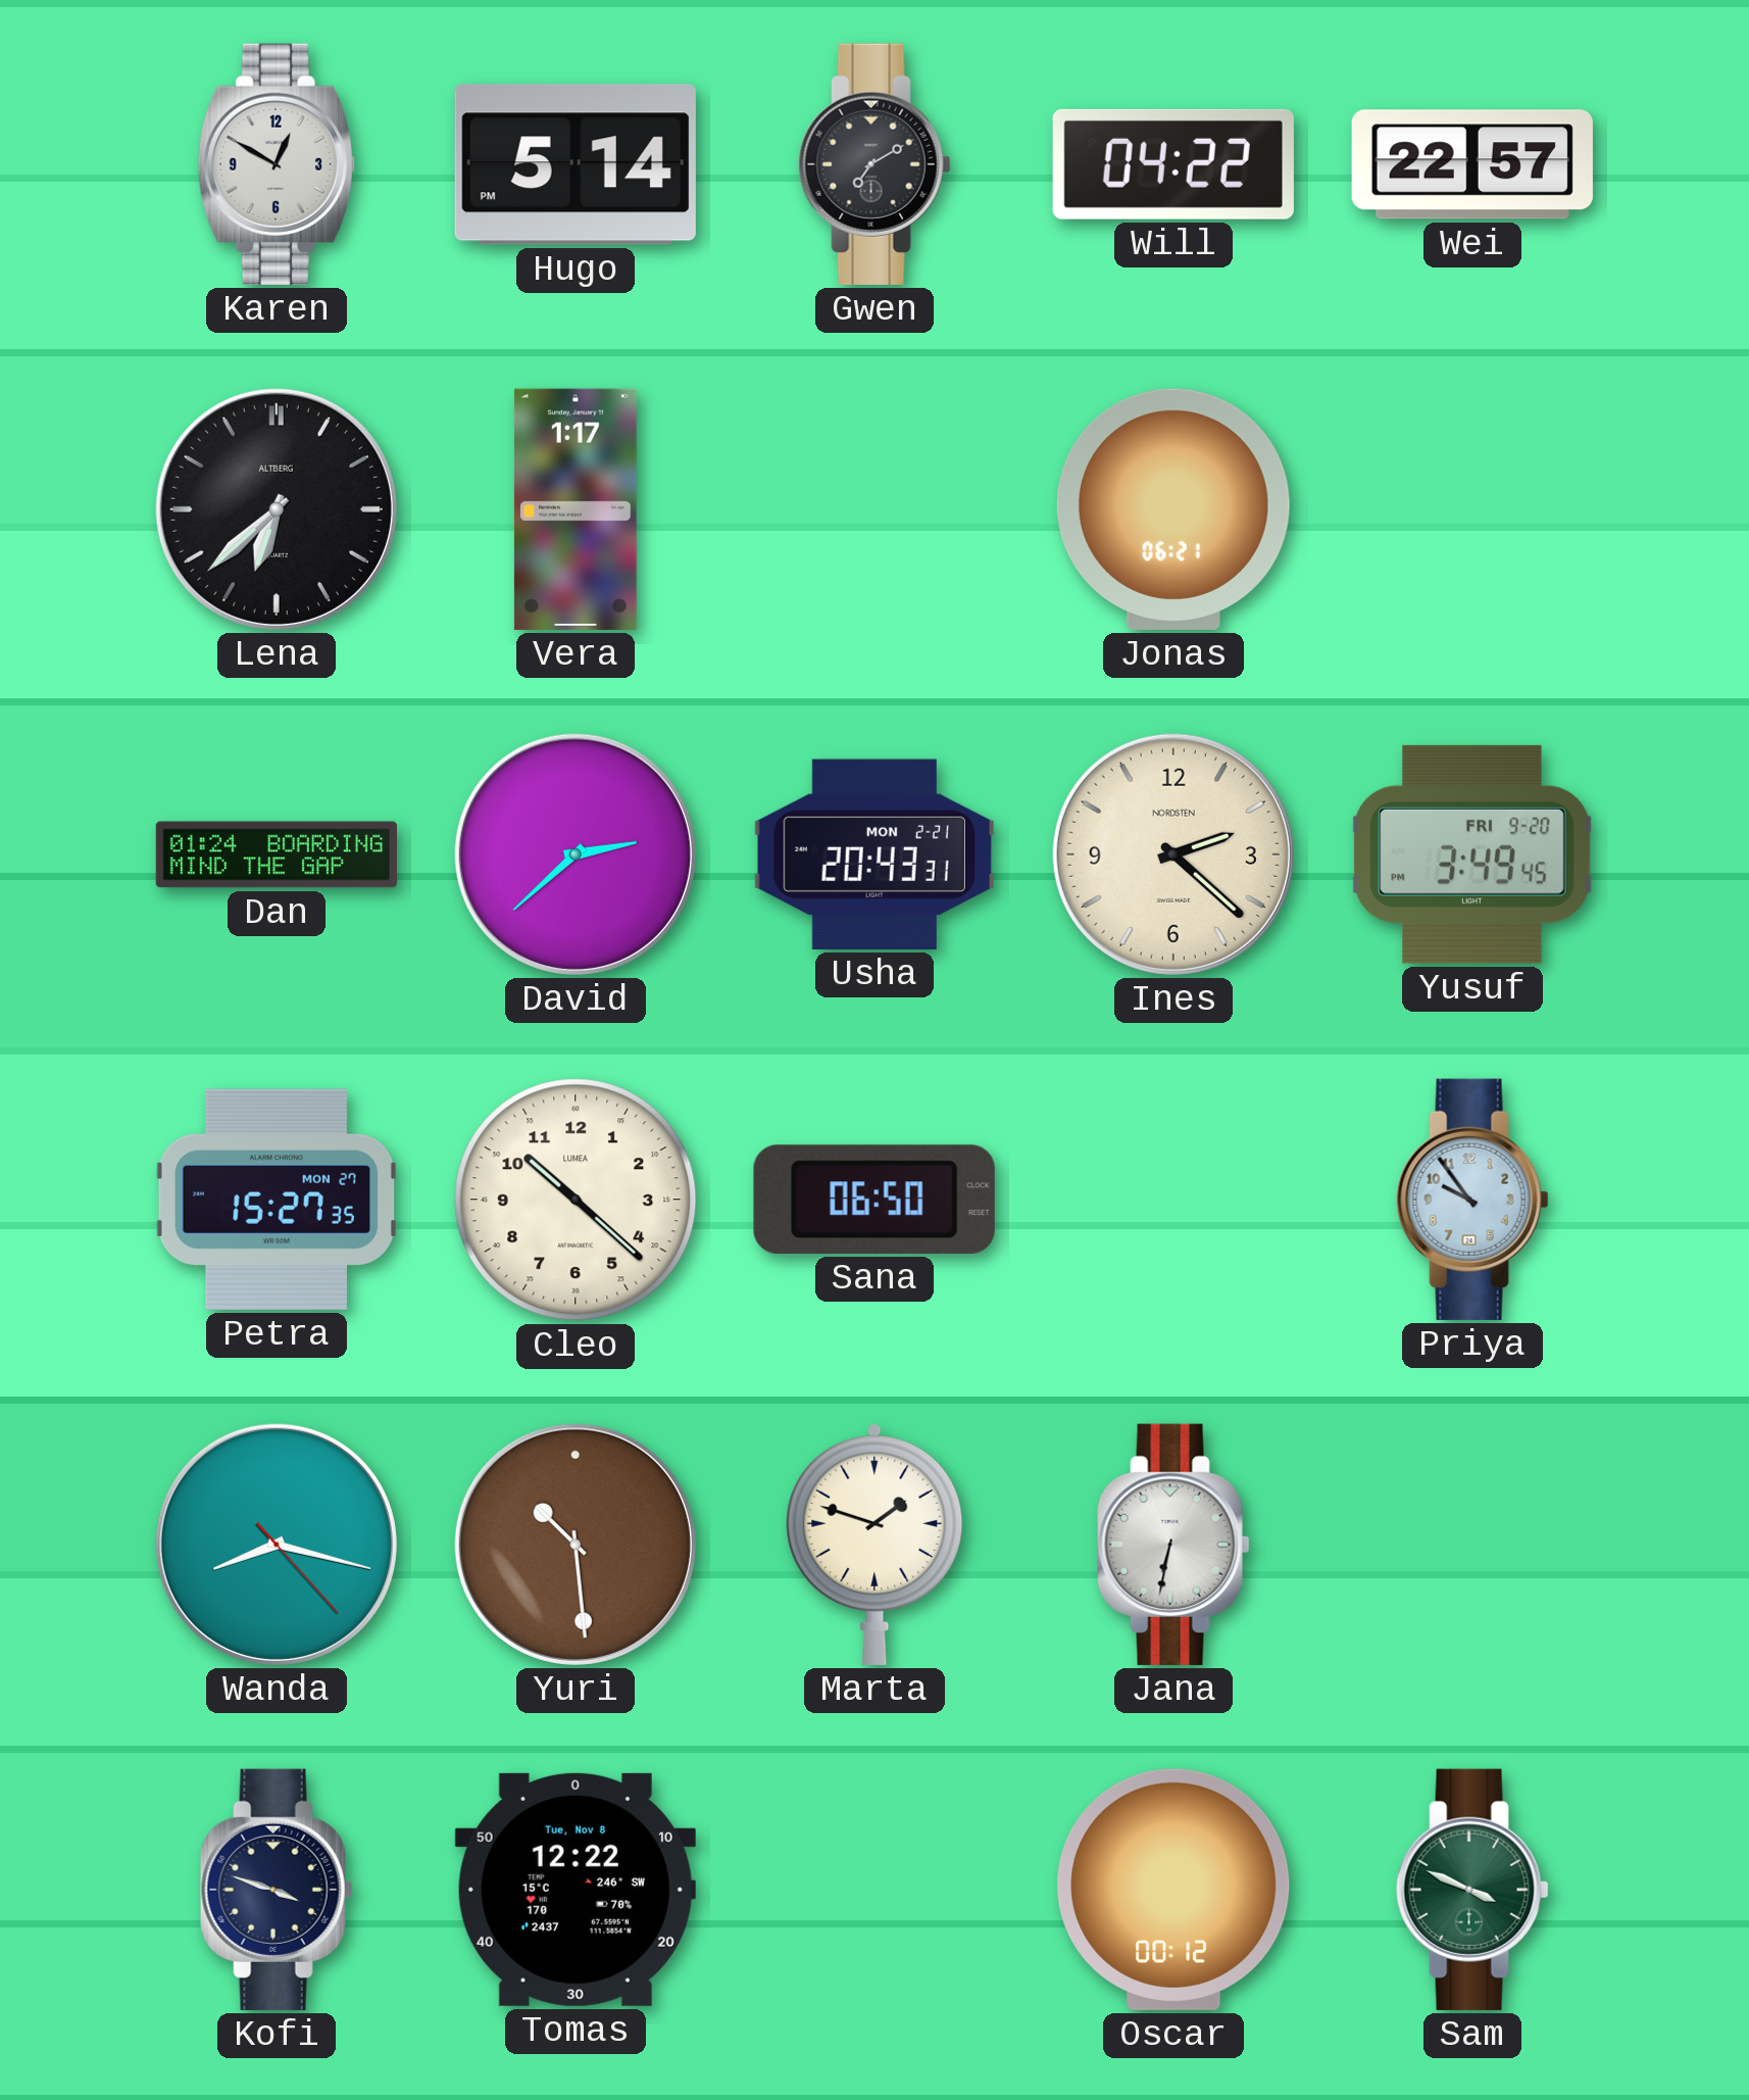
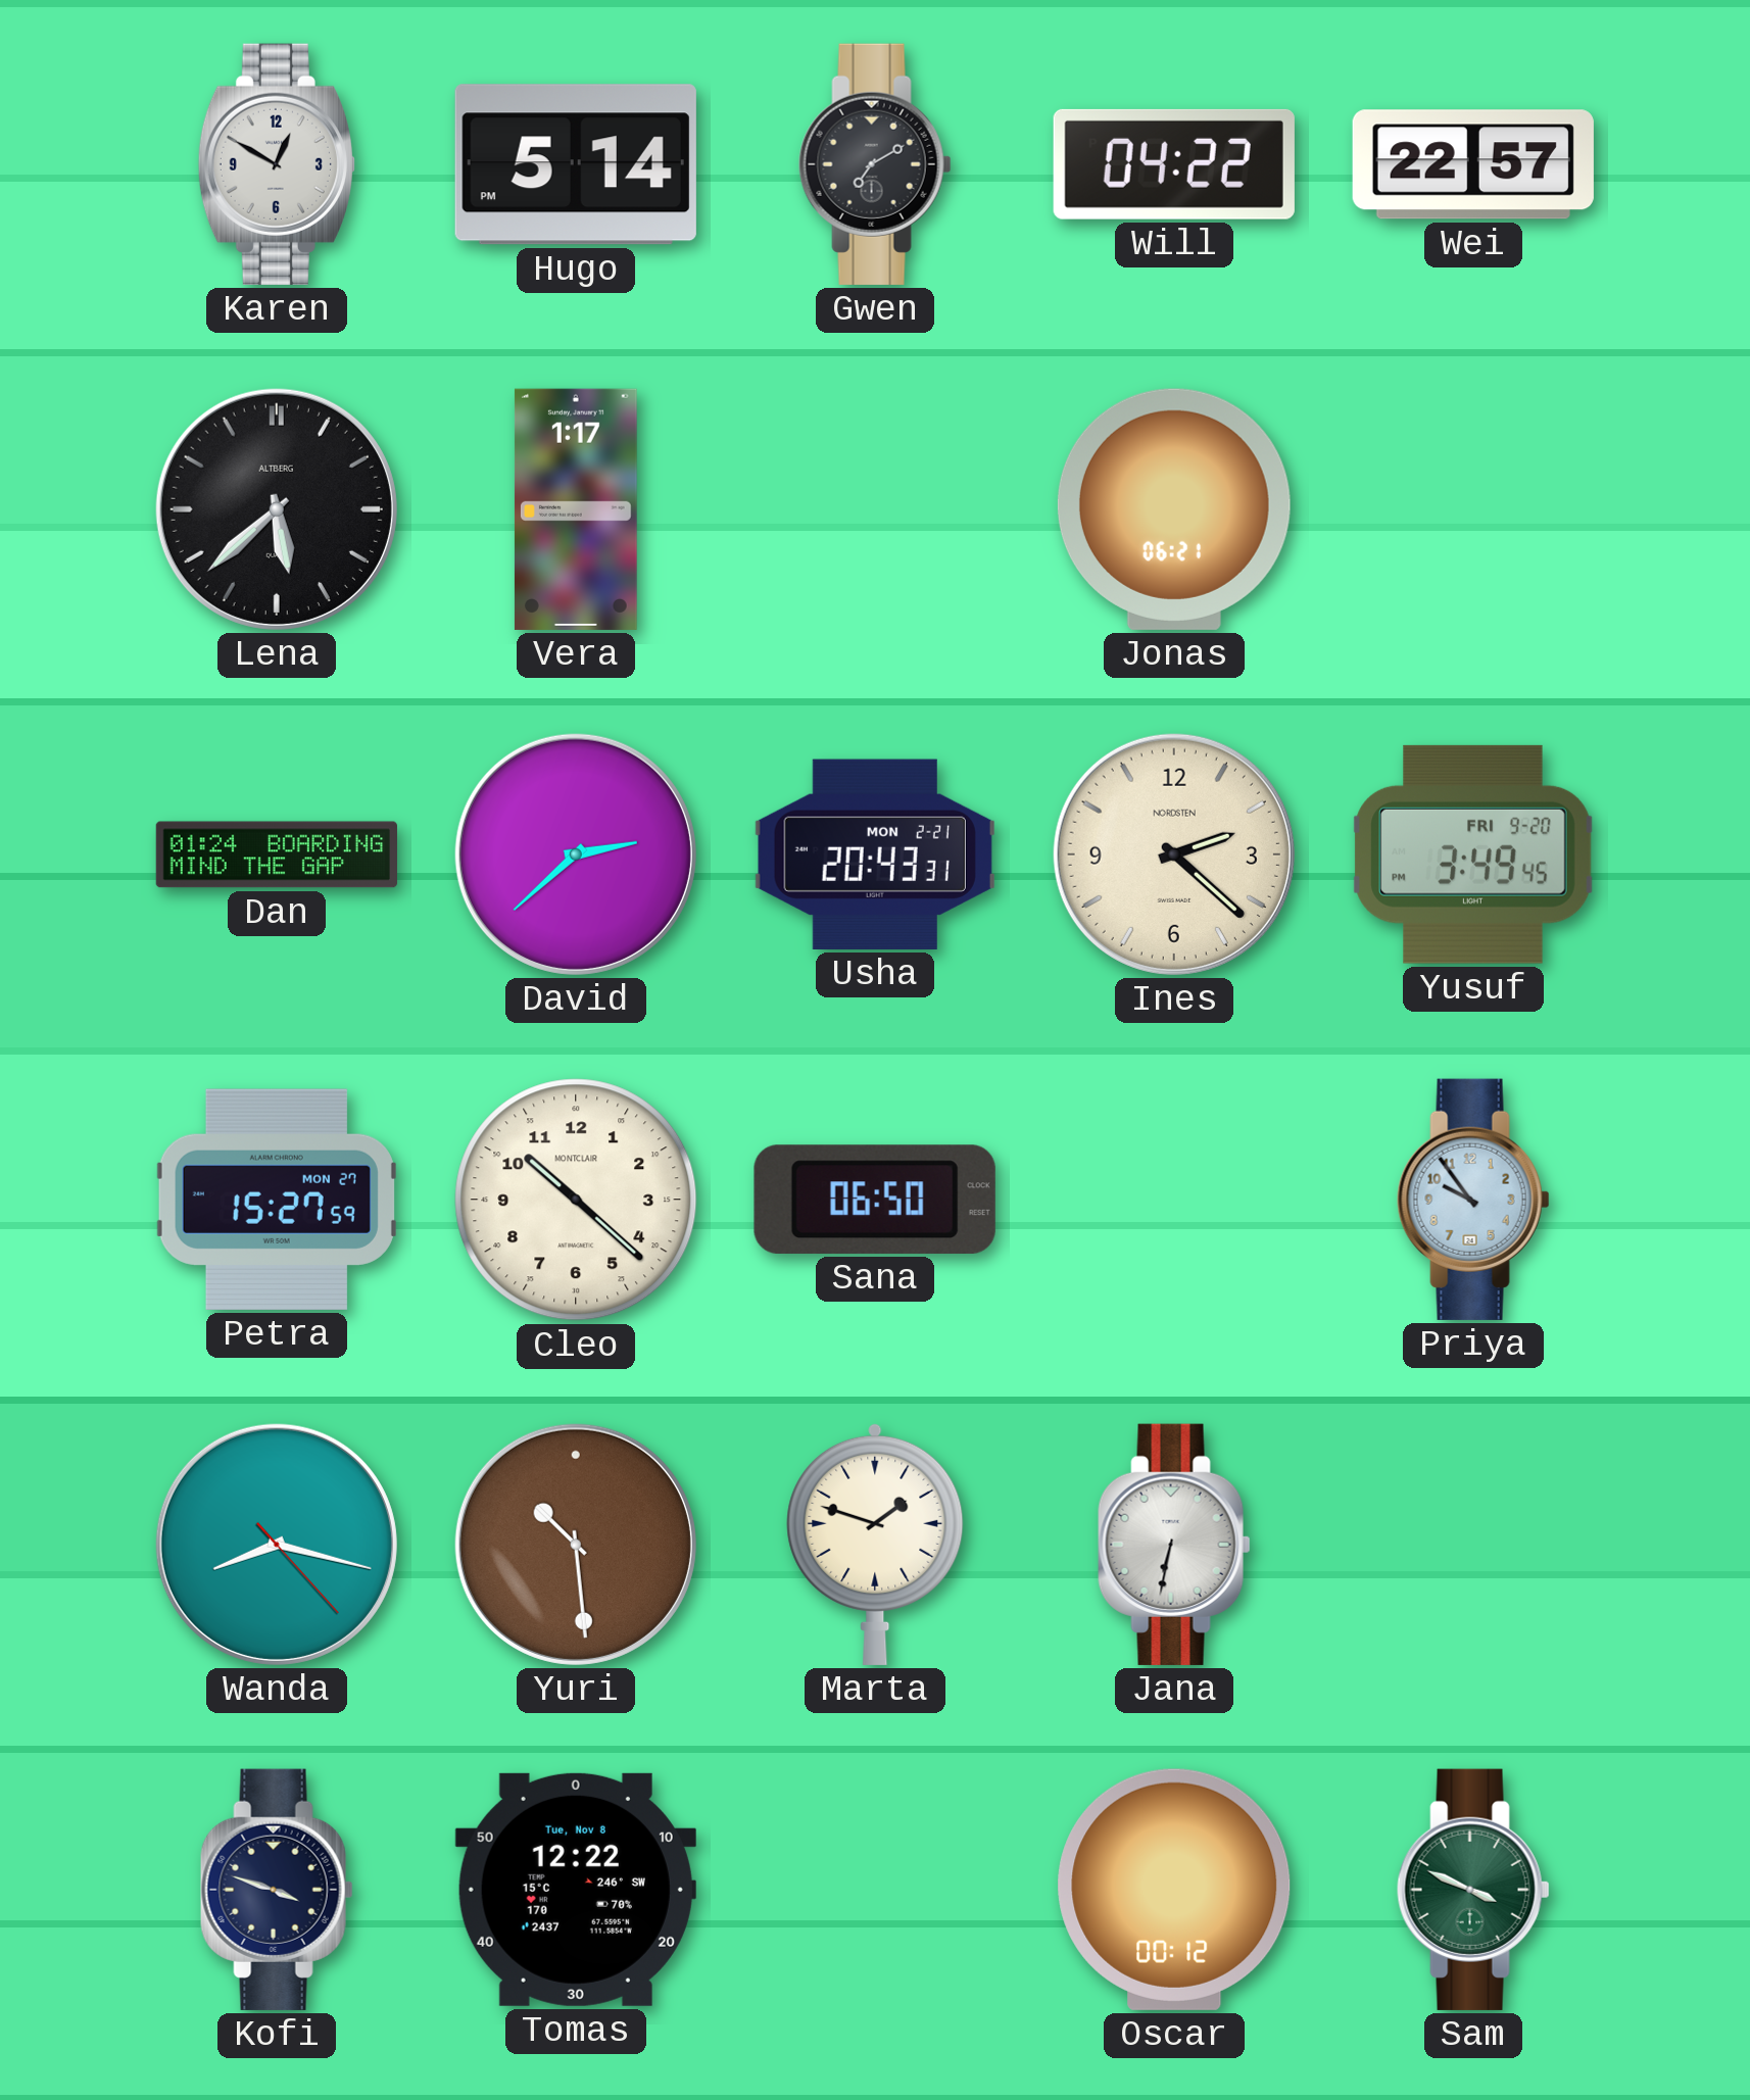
Lena: 6:38 -> 5:38 (277, 509)
Petra: 15:27:35 -> 15:27:59 (277, 1200)
Cleo brand: LUMEA -> MONTCLAIR (576, 1200)
